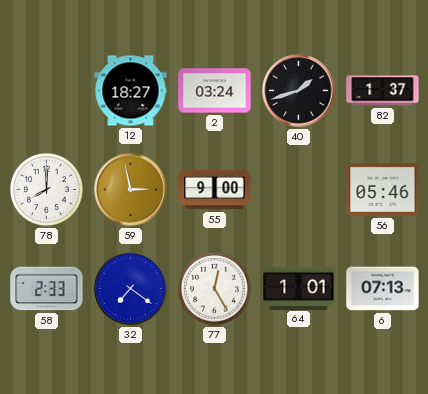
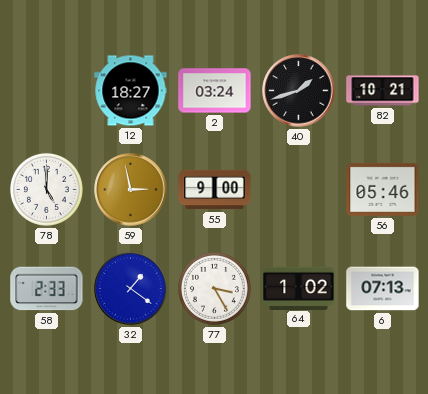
82: 1:37 -> 10:21 (383, 91)
78: 8:00 -> 5:00 (46, 189)
32: 7:21 -> 1:21 (131, 289)
77: 12:25 -> 3:25 (214, 288)
64: 1:01 -> 1:02 (299, 288)
